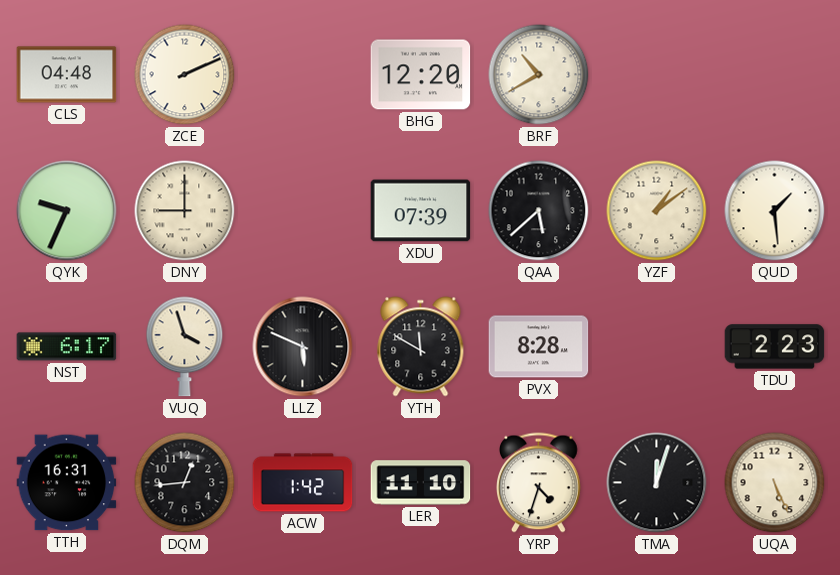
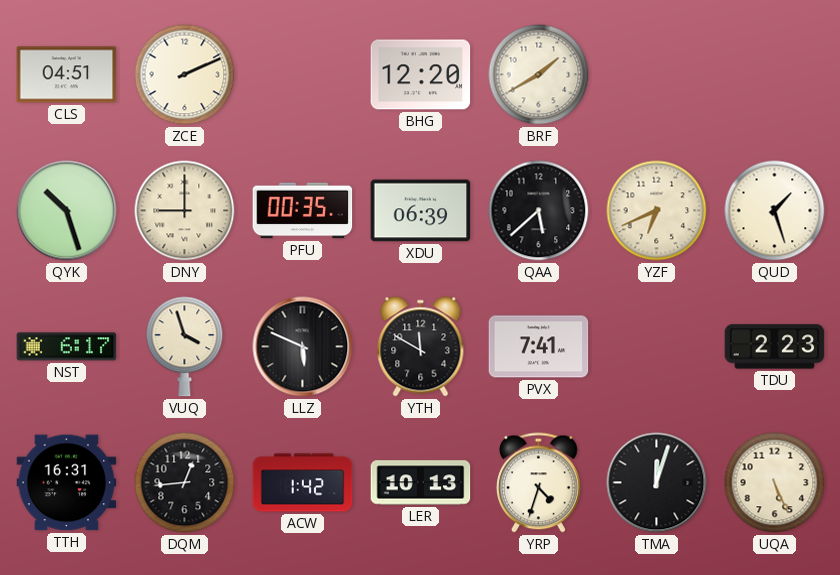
CLS: 04:48 -> 04:51 (67, 75)
BRF: 10:40 -> 1:40 (539, 75)
QYK: 9:34 -> 10:27 (67, 211)
PFU: none -> 00:35 (303, 211)
XDU: 07:39 -> 06:39 (421, 211)
YZF: 1:09 -> 6:41 (657, 211)
QUD: 1:29 -> 1:27 (775, 211)
PVX: 8:28 -> 7:41 (539, 347)
LER: 11:10 -> 10:13 (421, 483)
